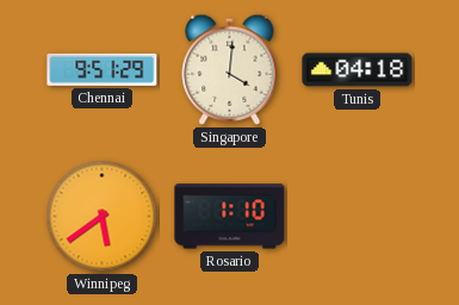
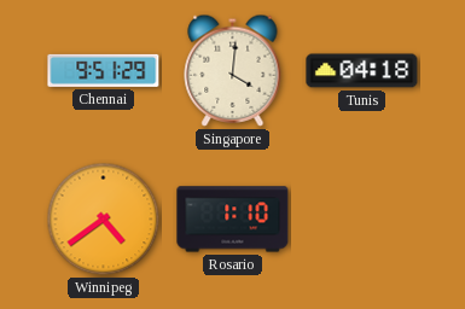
Winnipeg: 5:39 -> 4:39 (104, 220)
